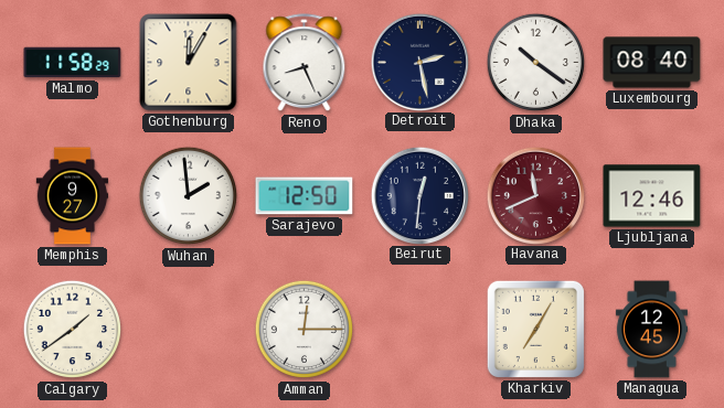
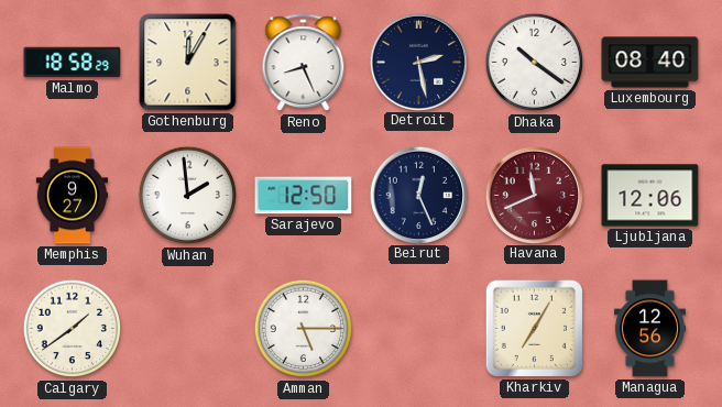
Malmo: 11:58 -> 18:58 (73, 63)
Beirut: 12:31 -> 12:26 (418, 195)
Ljubljana: 12:46 -> 12:06 (650, 196)
Amman: 12:15 -> 5:15 (304, 329)
Managua: 12:45 -> 12:56 (649, 329)
